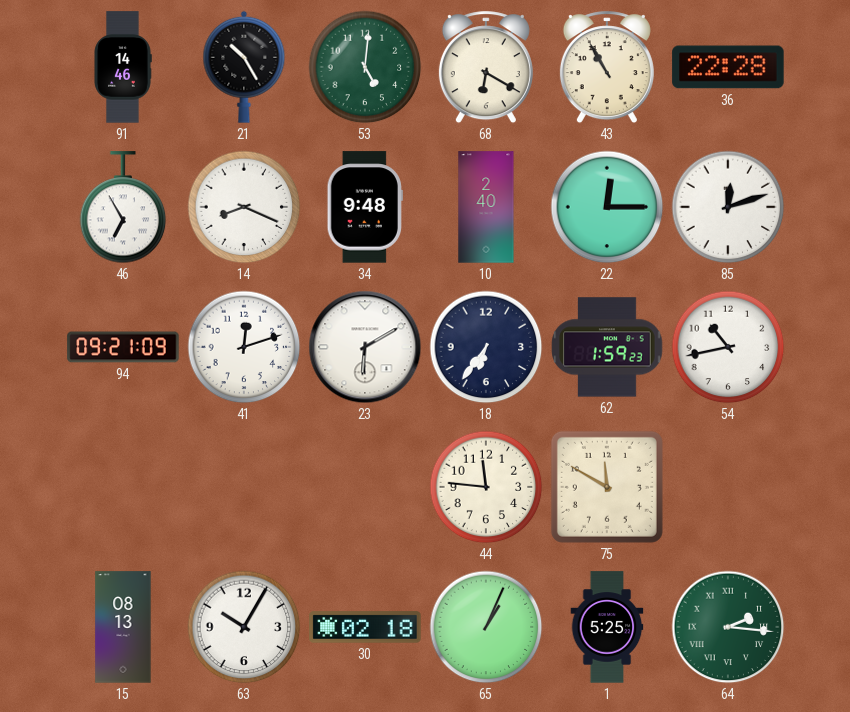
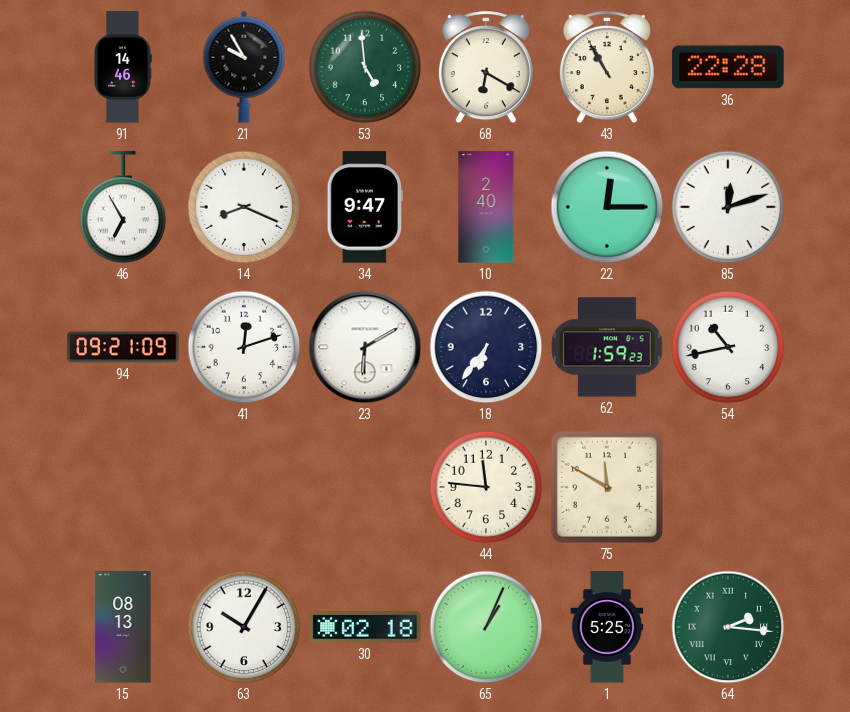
21: 10:25 -> 9:55 (244, 67)
53: 5:01 -> 4:59 (365, 67)
34: 9:48 -> 9:47 (365, 207)
